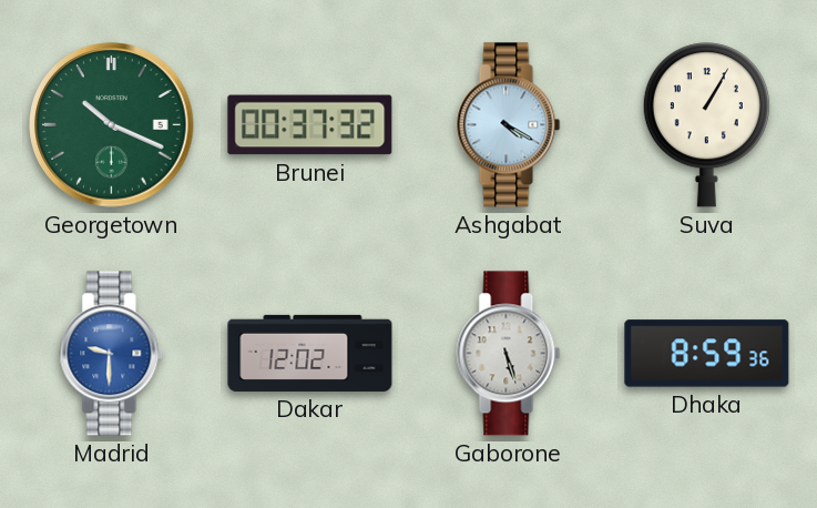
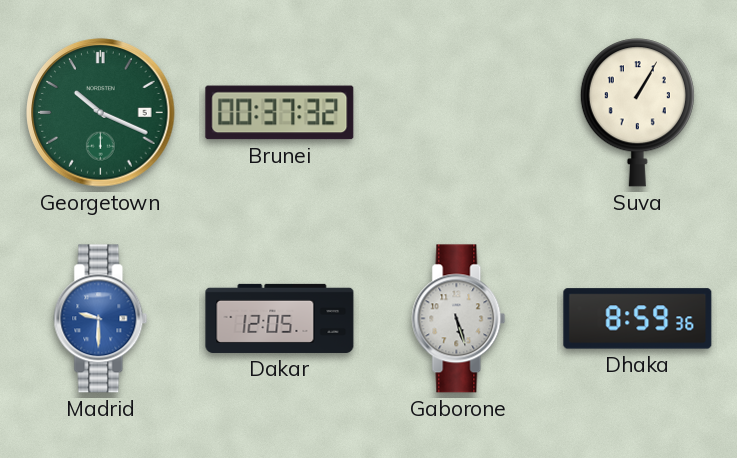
Ashgabat: 4:20 -> none (509, 125)
Dakar: 12:02 -> 12:05 (280, 318)
